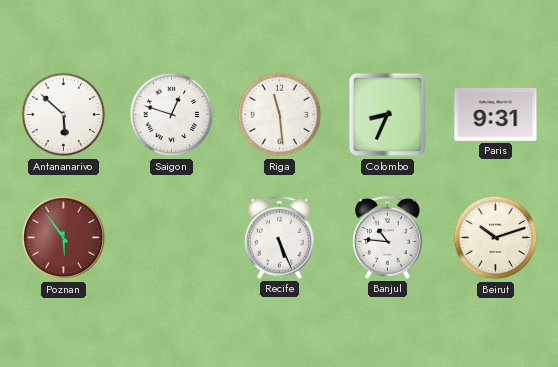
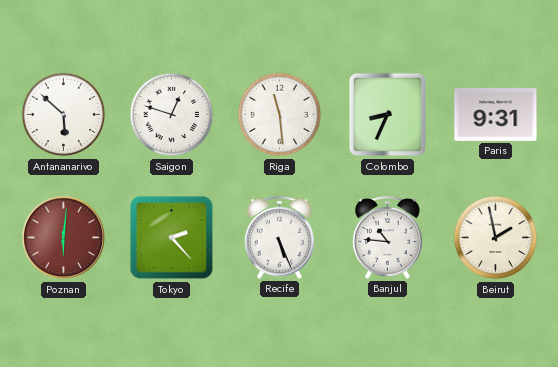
Poznan: 5:54 -> 6:01 (64, 238)
Tokyo: none -> 2:23 (172, 238)
Beirut: 10:12 -> 1:58 (496, 238)
